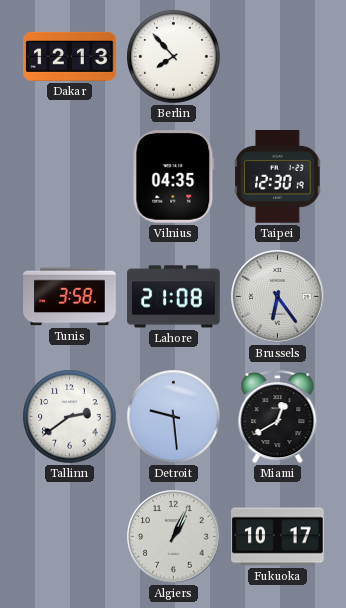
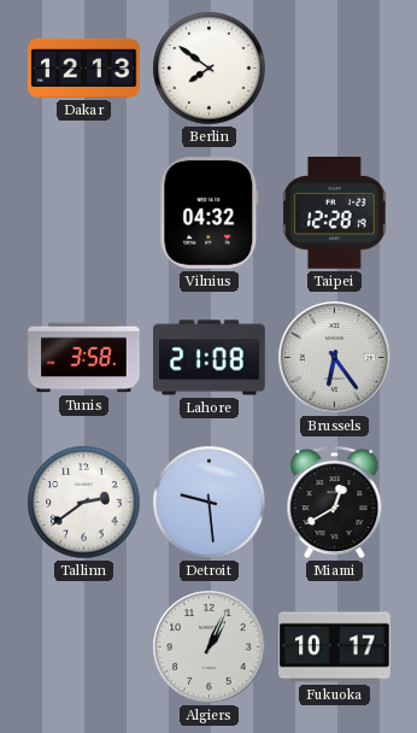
Berlin: 7:53 -> 7:51 (210, 69)
Vilnius: 04:35 -> 04:32 (210, 213)
Taipei: 12:30 -> 12:28 (335, 213)
